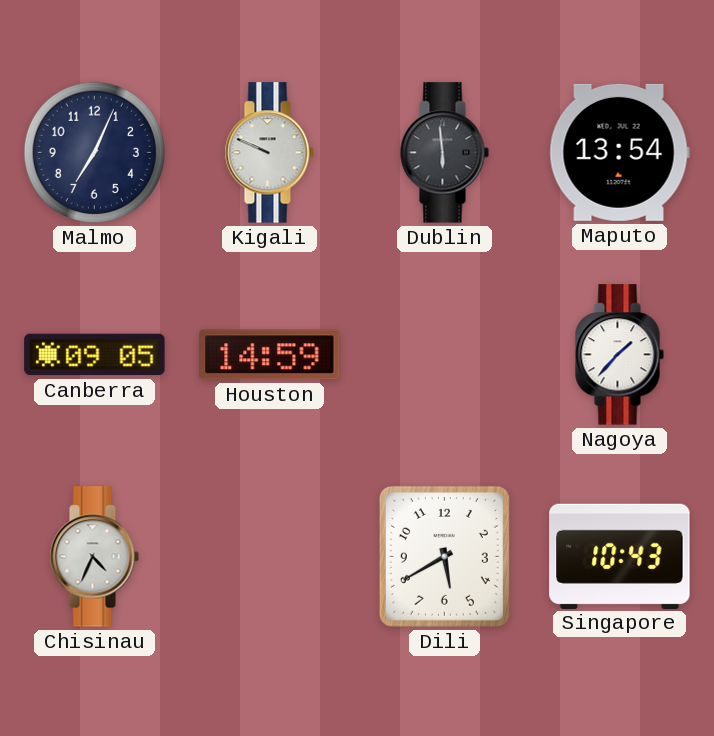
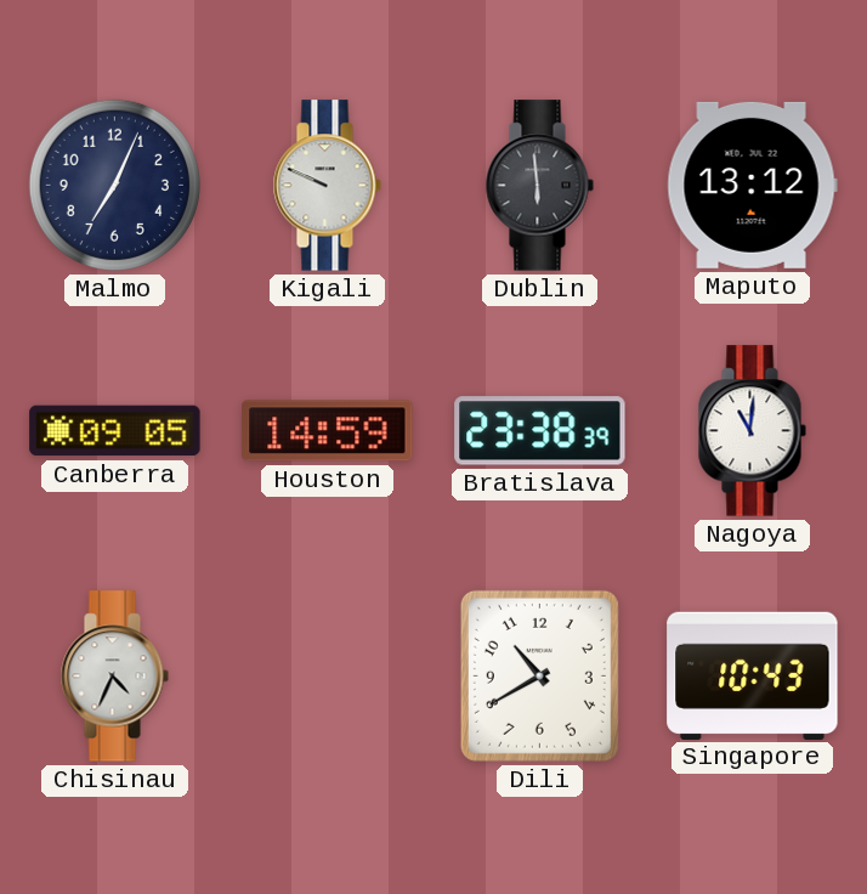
Maputo: 13:54 -> 13:12 (752, 185)
Bratislava: none -> 23:38 (540, 431)
Nagoya: 1:37 -> 11:01 (752, 431)
Dili: 5:40 -> 10:40 (539, 675)
